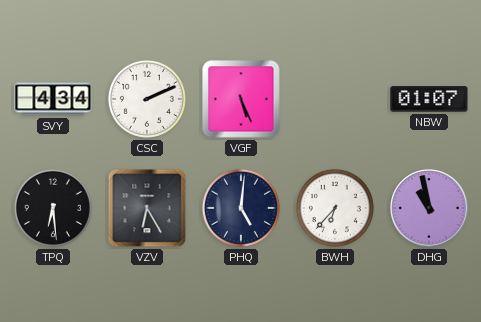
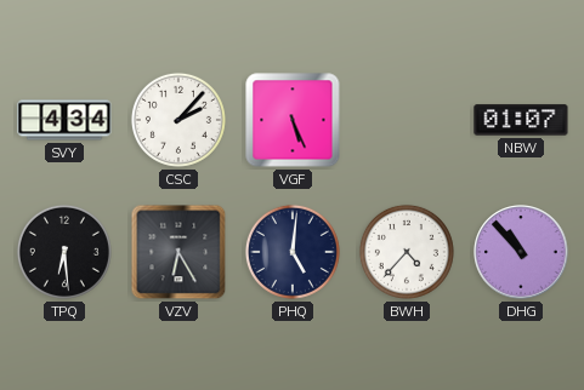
CSC: 2:11 -> 2:07 (178, 120)
BWH: 6:37 -> 4:37 (407, 252)
DHG: 10:58 -> 10:53 (521, 252)
